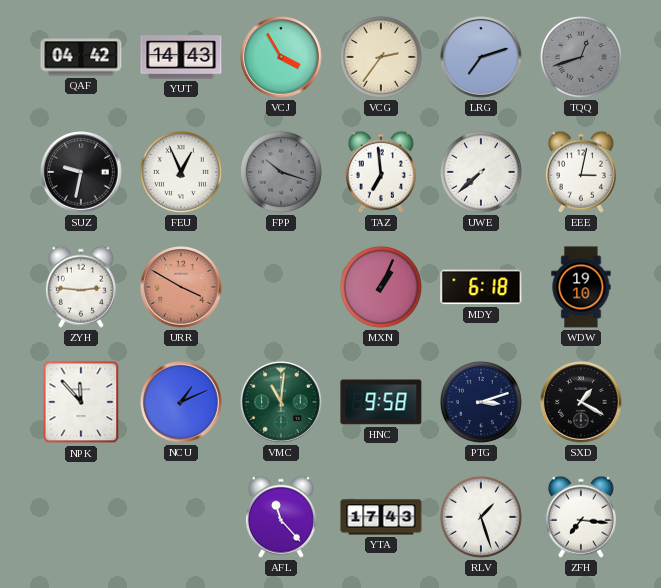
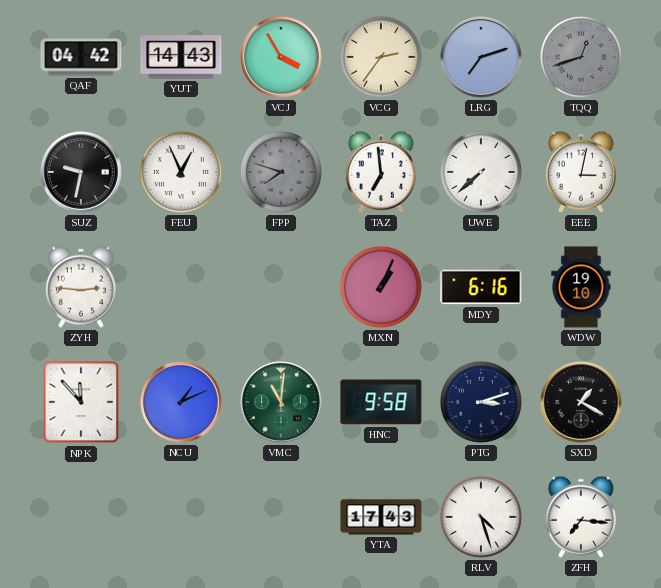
FPP: 10:18 -> 7:48 (281, 172)
URR: 3:50 -> none (182, 288)
MDY: 6:18 -> 6:16 (481, 287)
AFL: 11:23 -> none (281, 517)
RLV: 1:27 -> 4:27 (481, 517)
